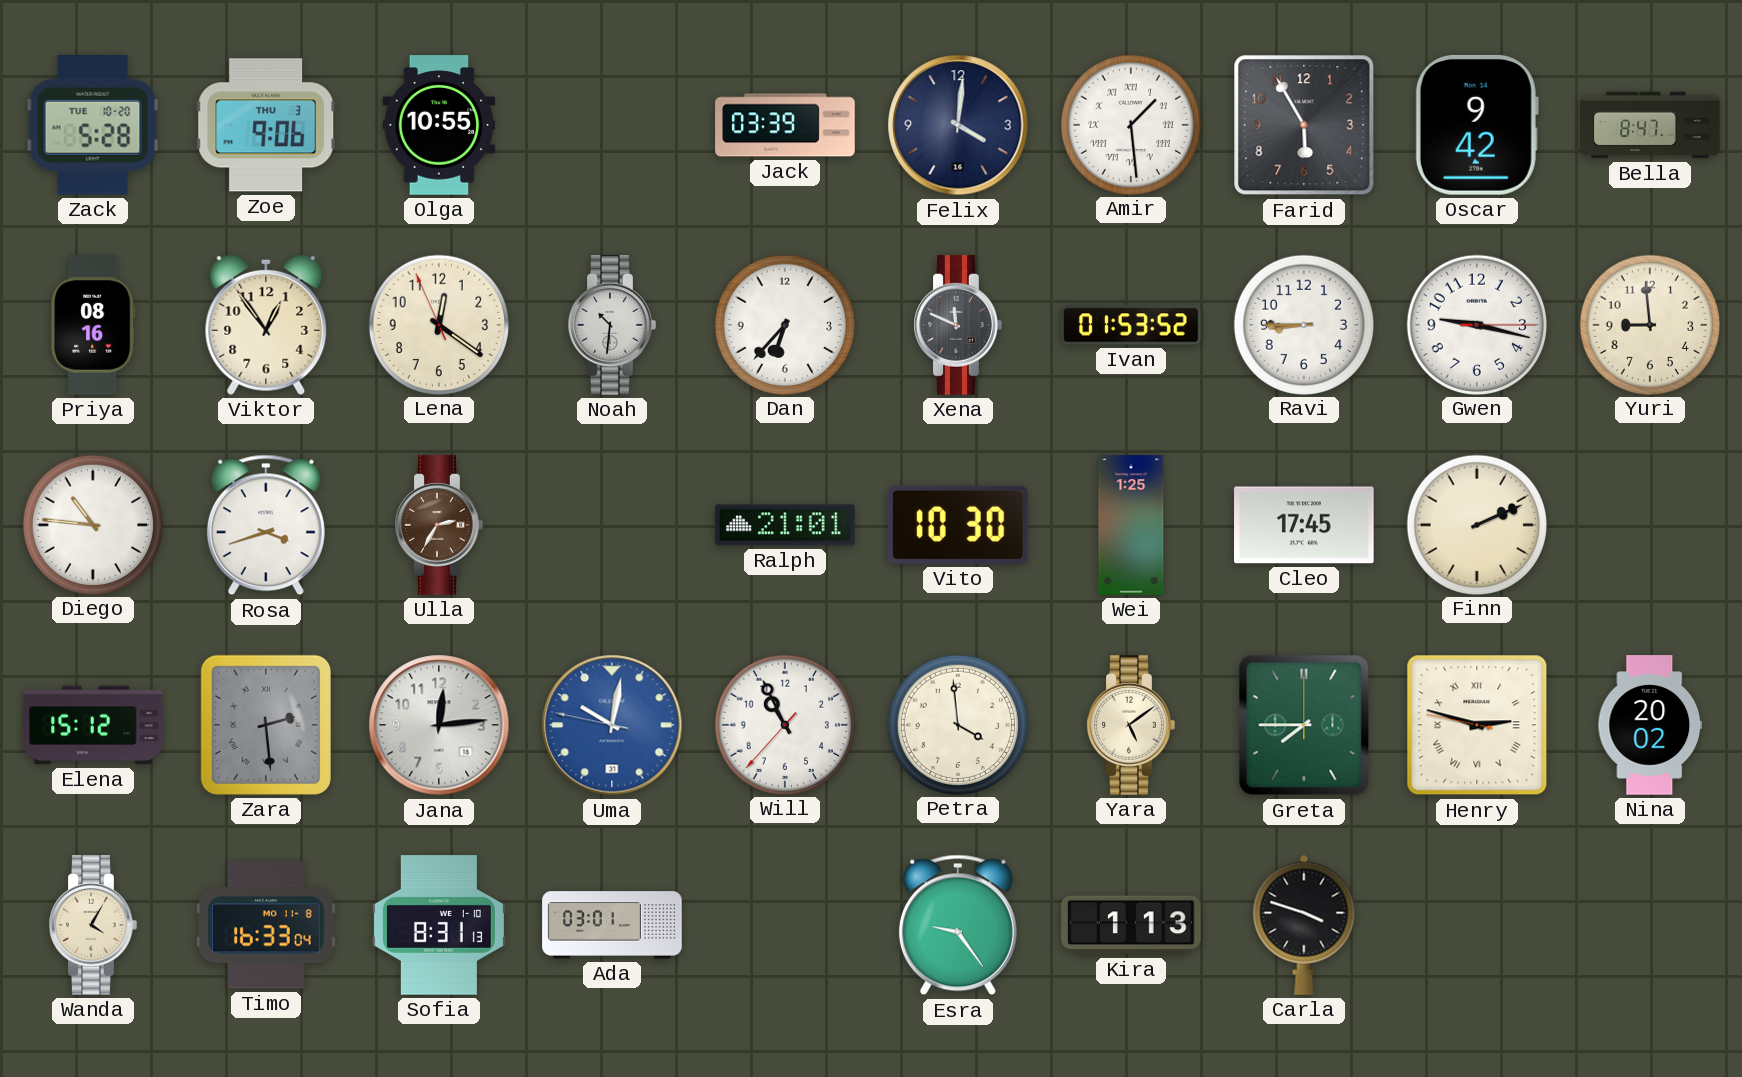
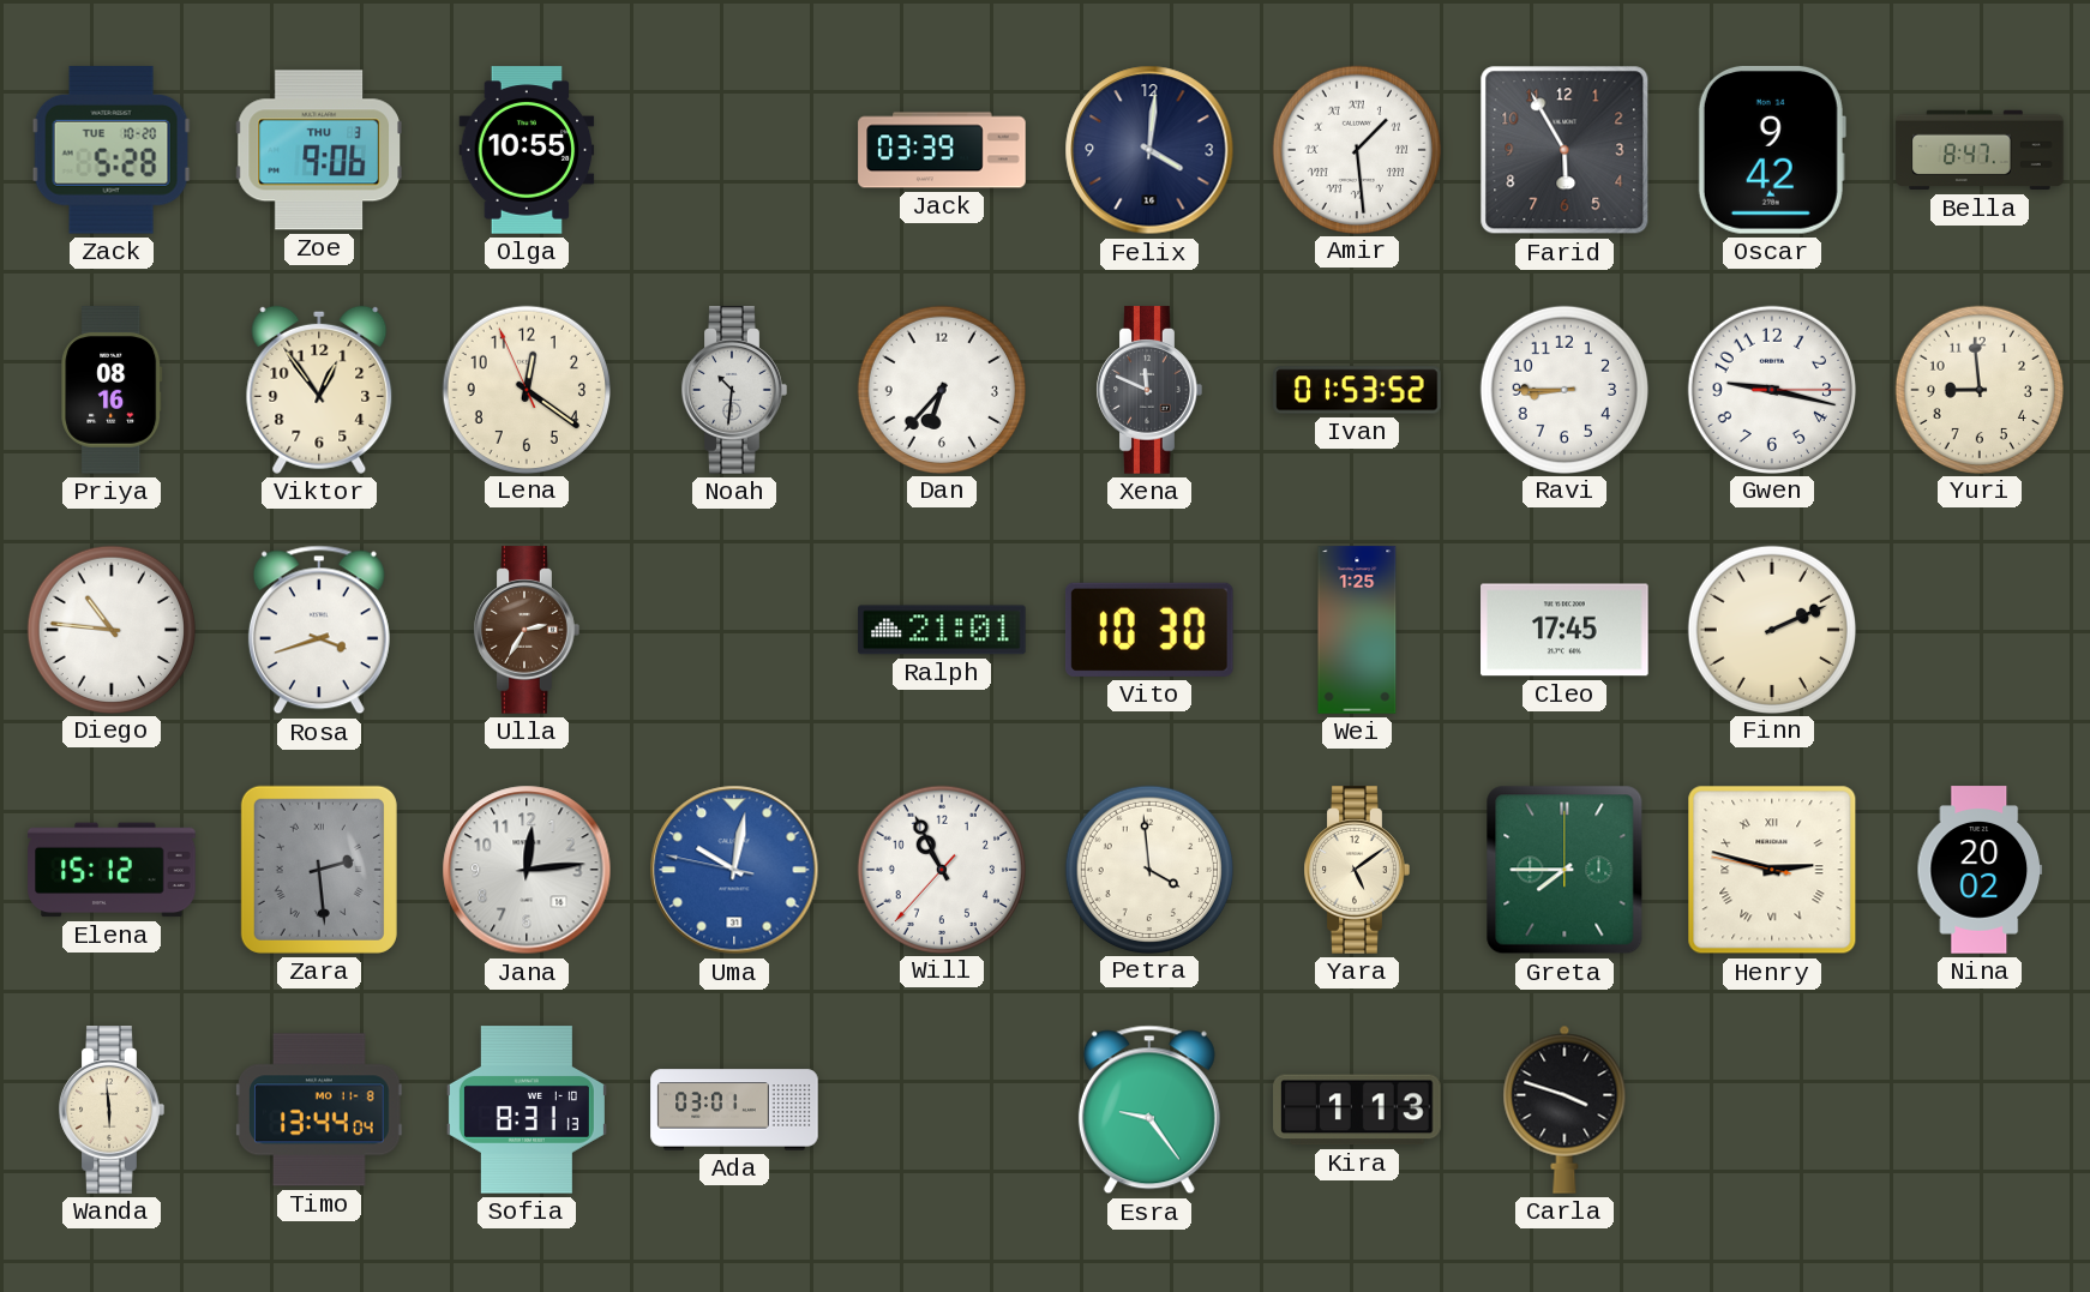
Wanda: 4:05 -> 5:59 (112, 1110)
Timo: 16:33 -> 13:44 (319, 1110)
